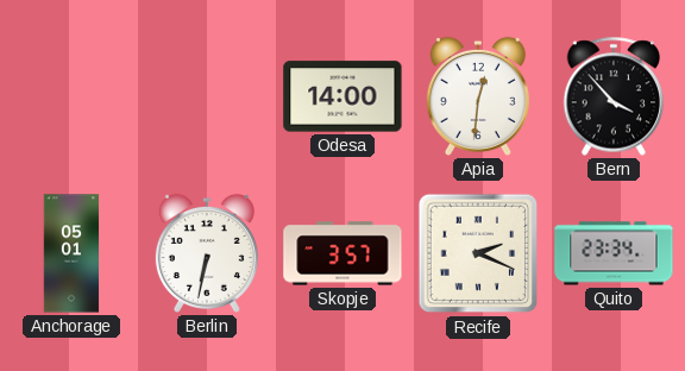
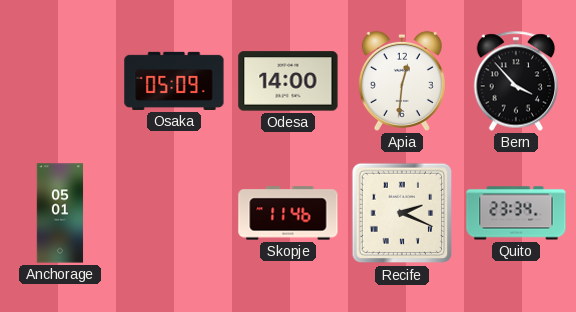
Osaka: none -> 05:09 (174, 81)
Berlin: 6:32 -> none (207, 253)
Skopje: 3:57 -> 11:46 (288, 213)
